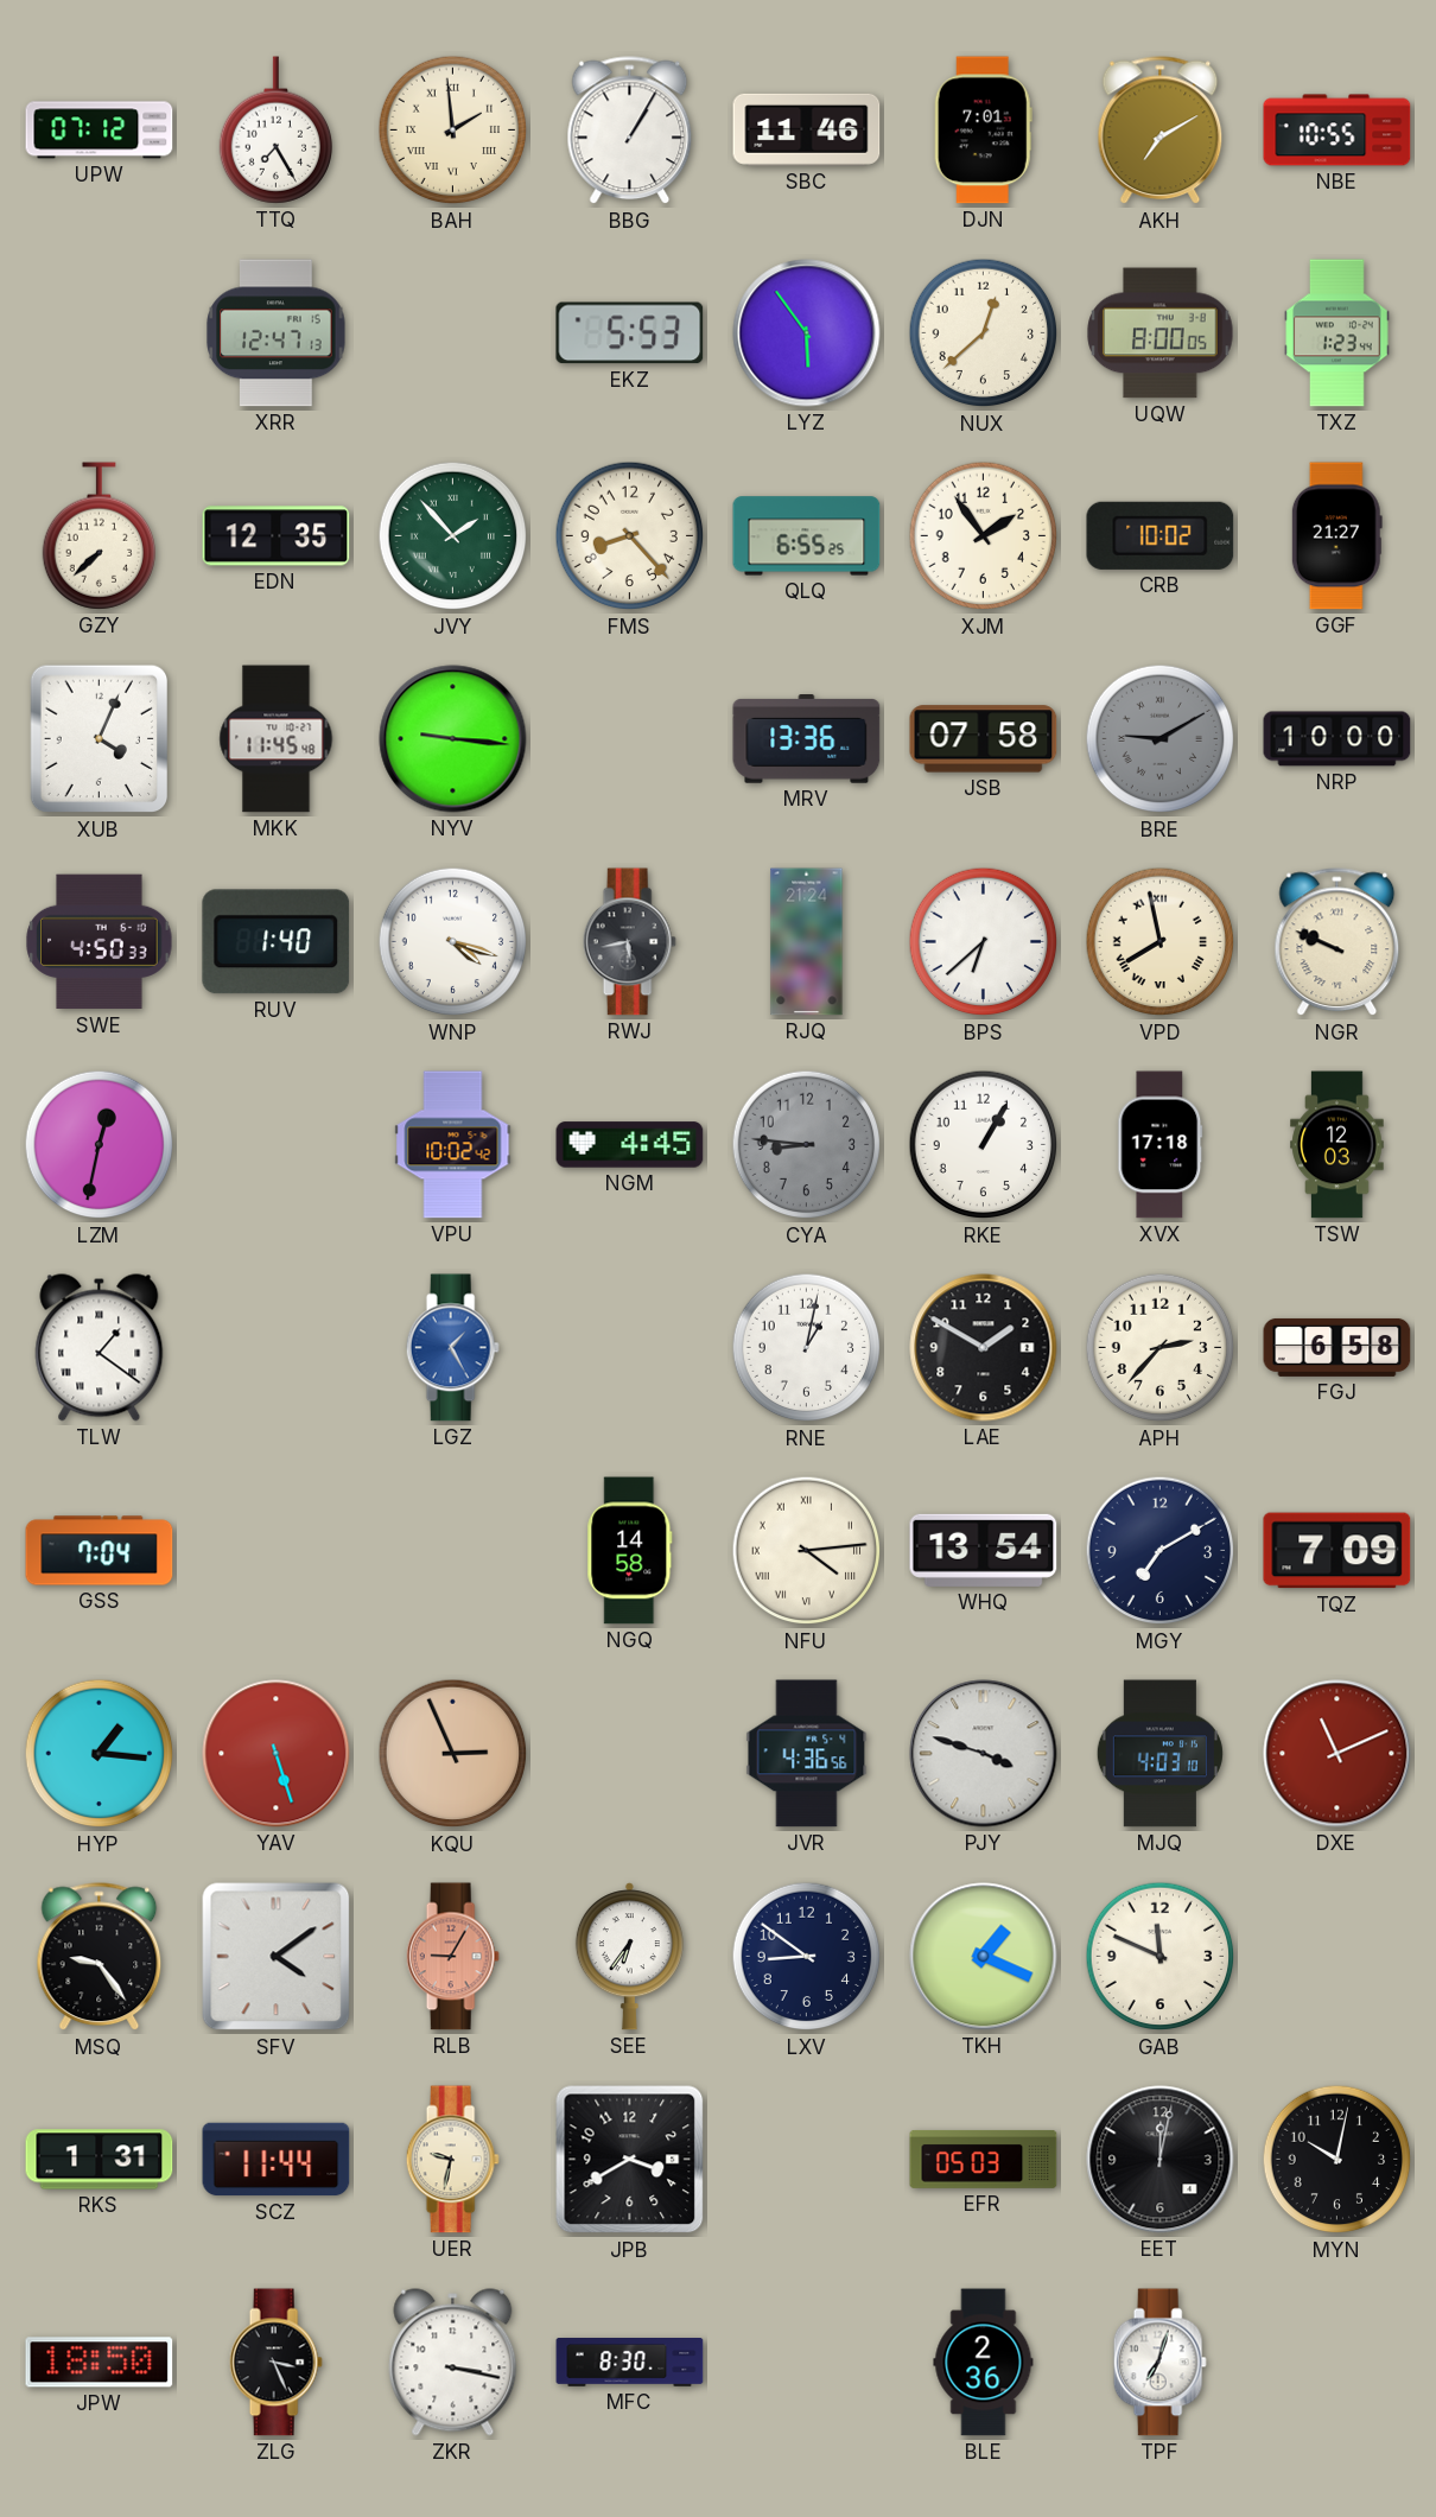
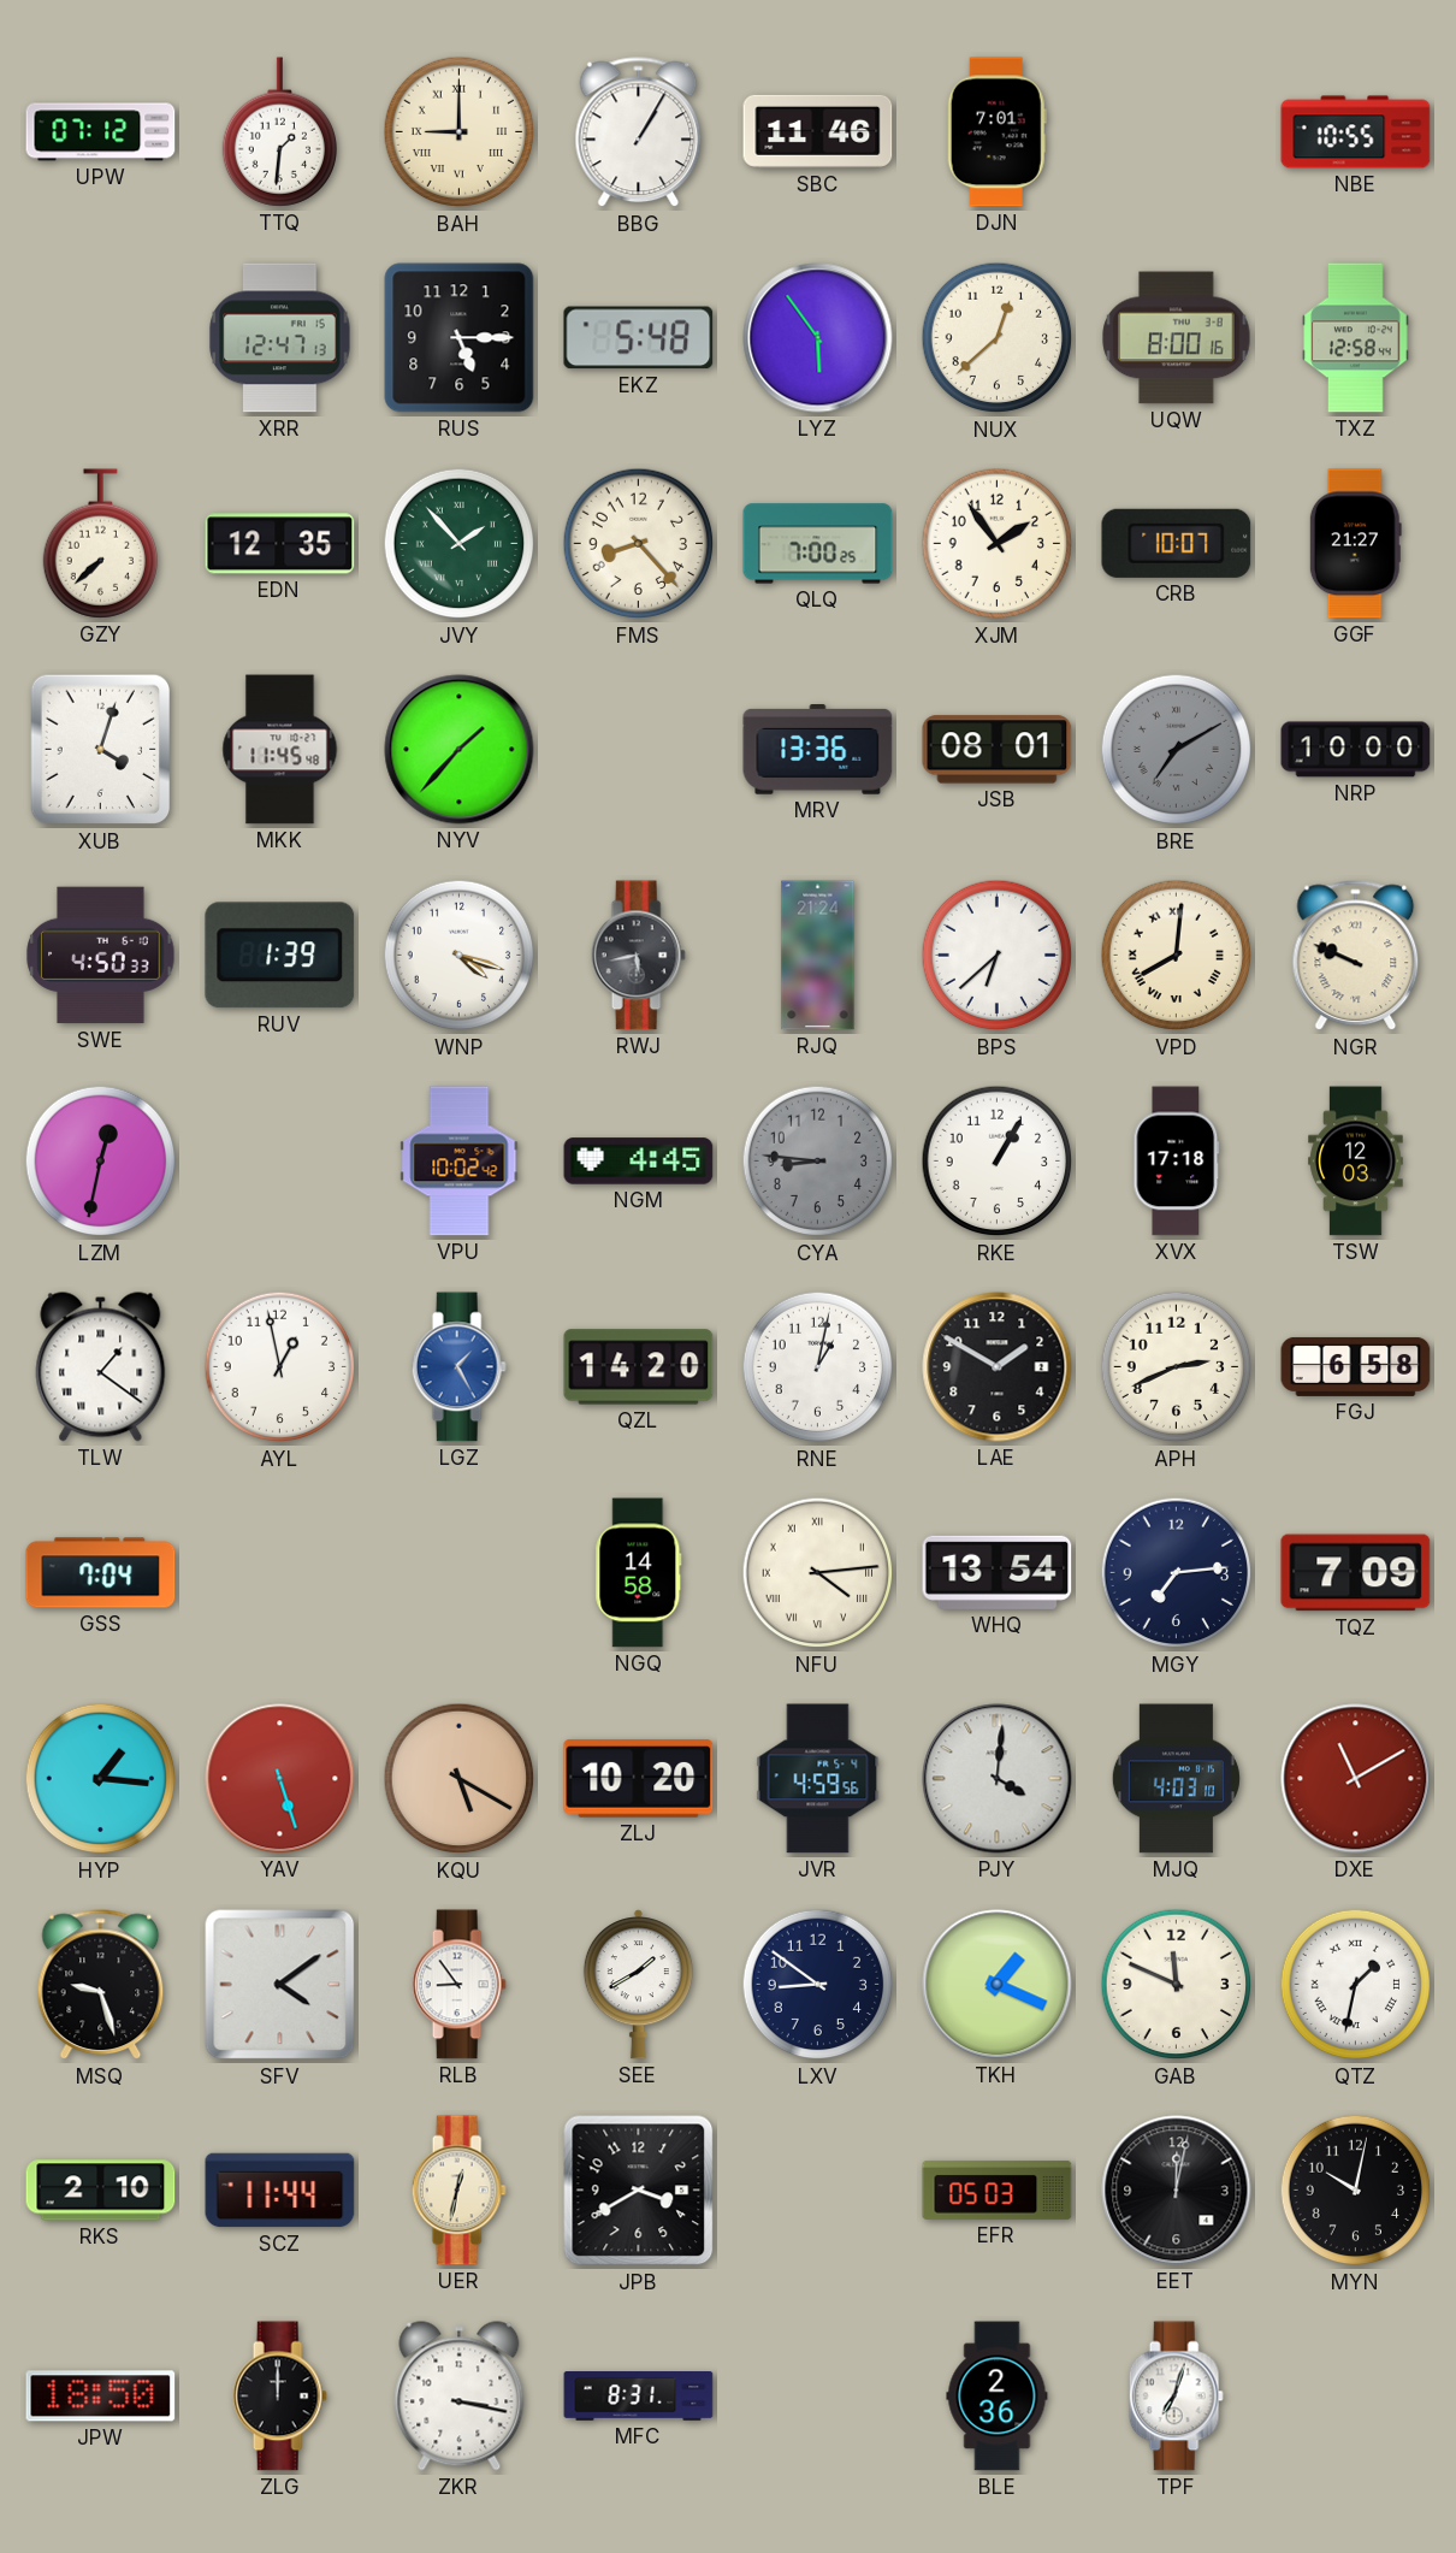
TTQ: 7:25 -> 1:31 (279, 132)
BAH: 1:59 -> 9:00 (460, 132)
AKH: 7:10 -> none (1161, 131)
RUS: none -> 5:15 (460, 338)
EKZ: 5:53 -> 5:48 (639, 338)
UQW: 8:00:05 -> 8:00:16 (1177, 338)
TXZ: 1:23 -> 12:58 (1356, 338)
QLQ: 6:55 -> 7:00 (818, 544)
CRB: 10:02 -> 10:07 (1177, 543)
XUB: 4:04 -> 4:03 (101, 750)
NYV: 9:16 -> 1:37 (460, 750)
JSB: 07:58 -> 08:01 (998, 750)
BRE: 9:10 -> 7:10 (1177, 750)
RUV: 1:40 -> 1:39 (280, 956)
VPD: 7:58 -> 8:01 (1177, 956)
AYL: none -> 12:58 (280, 1367)
QZL: none -> 14:20 (639, 1367)
APH: 2:37 -> 2:41 (1177, 1367)
MGY: 7:10 -> 7:14 (1177, 1573)
KQU: 2:56 -> 5:20 (460, 1779)
ZLJ: none -> 10:20 (639, 1779)
JVR: 4:36 -> 4:59 (818, 1779)
PJY: 3:48 -> 4:01 (998, 1779)
DXE: 11:11 -> 11:10 (1356, 1779)
MSQ: 9:24 -> 9:27 (101, 1985)
RLB: 9:05 -> 8:54 (458, 1985)
RLB dial: salmon -> white (458, 1985)
SEE: 6:36 -> 1:40 (638, 1985)
QTZ: none -> 1:32 (1356, 1985)
RKS: 1:31 -> 2:10 (101, 2191)
UER: 9:32 -> 12:32 (458, 2191)
ZLG: 3:26 -> 12:00 (279, 2397)
MFC: 8:30 -> 8:31 (639, 2397)
